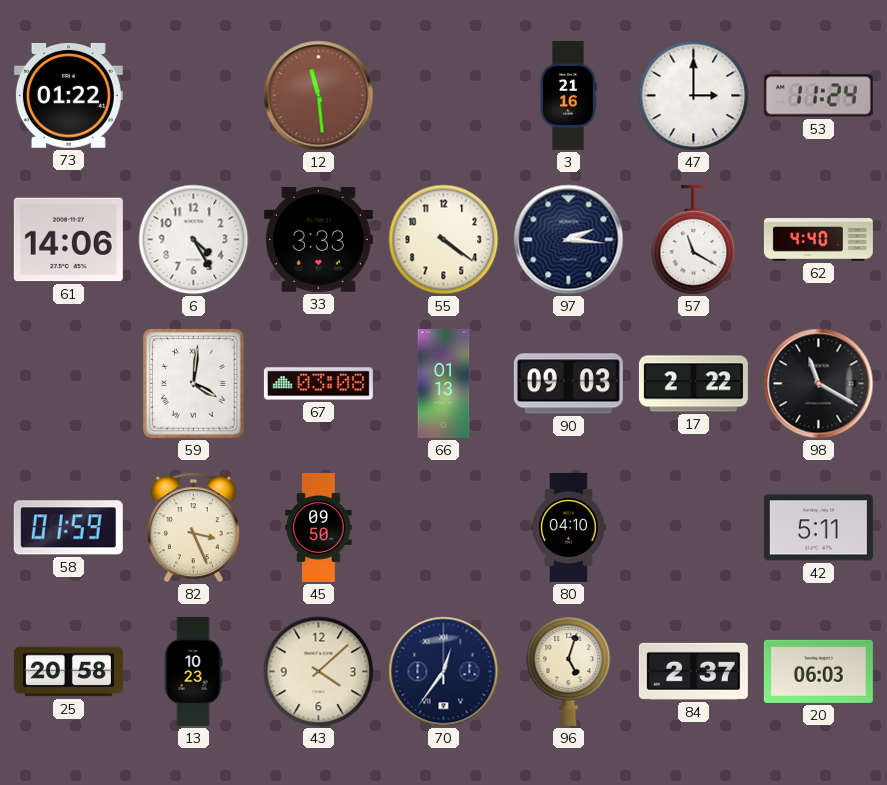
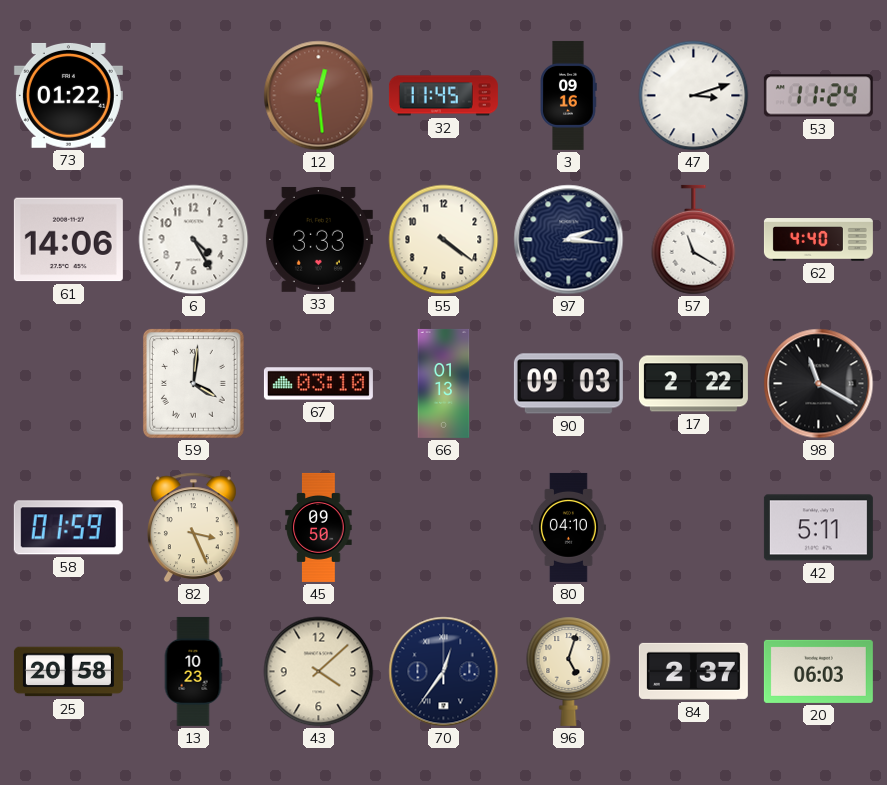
12: 11:29 -> 12:29 (319, 96)
32: none -> 11:45 (443, 96)
3: 21:16 -> 09:16 (568, 95)
47: 3:00 -> 3:12 (694, 96)
67: 03:08 -> 03:10 (318, 384)
